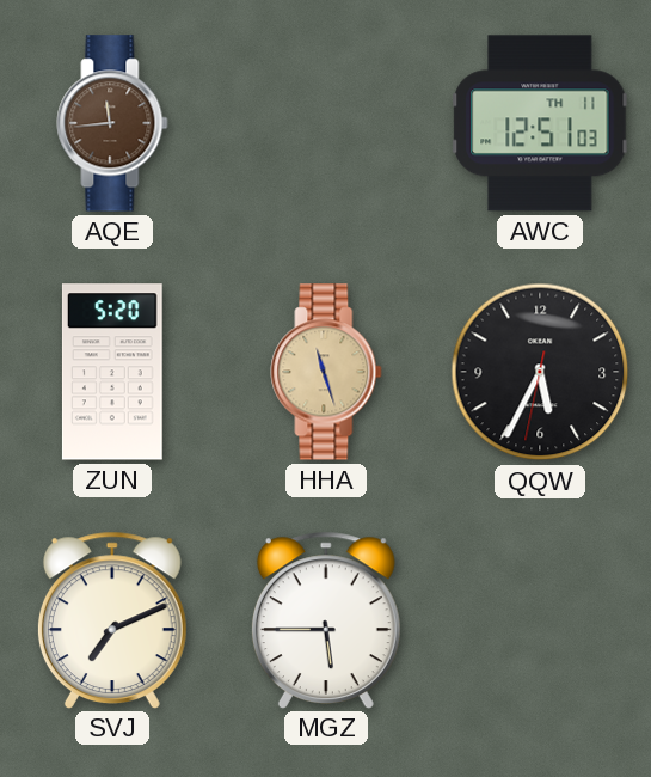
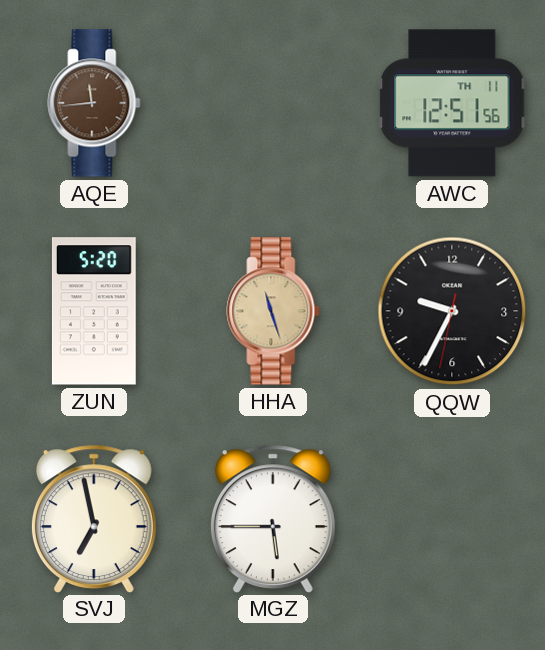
AWC: 12:51:03 -> 12:51:56 (452, 103)
QQW: 5:34 -> 9:34 (452, 311)
SVJ: 7:11 -> 6:58 (94, 518)
